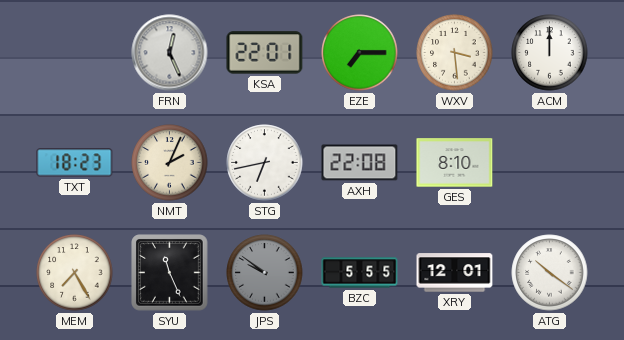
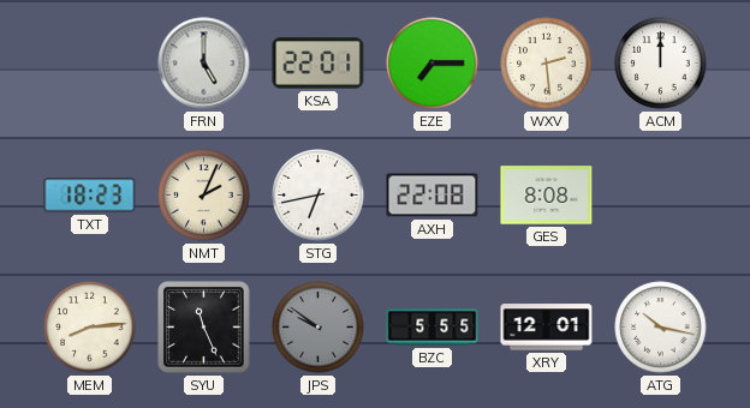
FRN: 12:26 -> 5:00 (204, 64)
WXV: 3:29 -> 2:29 (547, 64)
GES: 8:10 -> 8:08 (547, 196)
MEM: 7:25 -> 8:14 (90, 328)
ATG: 10:21 -> 10:17 (661, 328)
